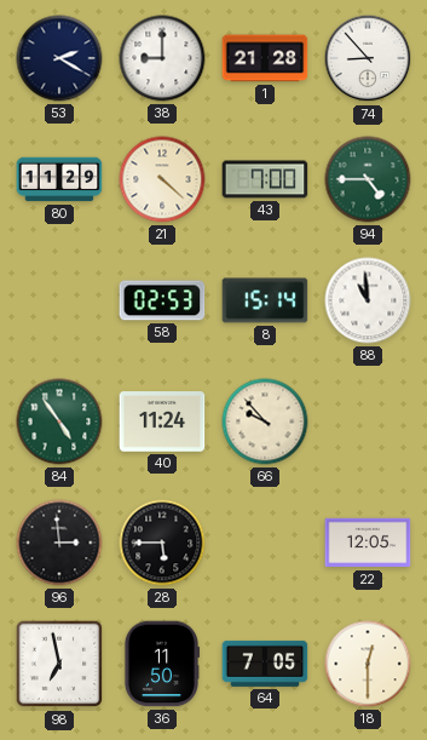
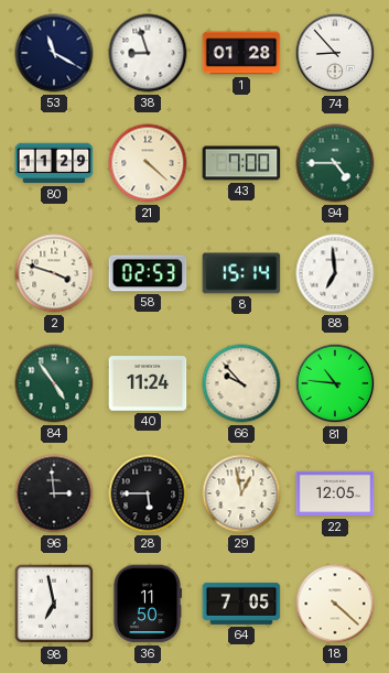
53: 2:20 -> 11:20 (54, 53)
38: 9:00 -> 8:57 (148, 53)
1: 21:28 -> 01:28 (241, 53)
2: none -> 3:48 (54, 273)
88: 10:59 -> 6:59 (335, 273)
81: none -> 10:46 (335, 383)
29: none -> 12:58 (241, 493)
18: 12:30 -> 4:22 (335, 604)
